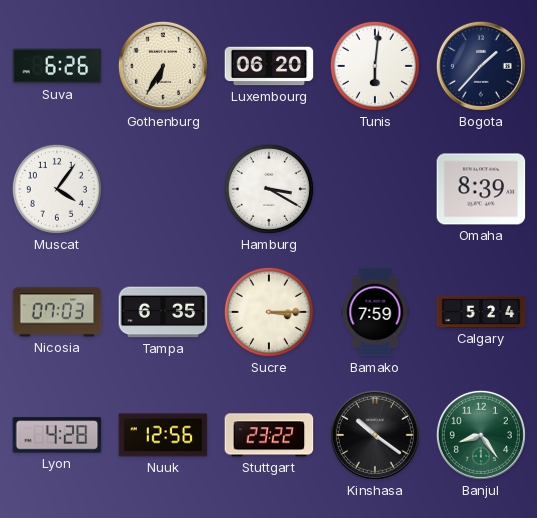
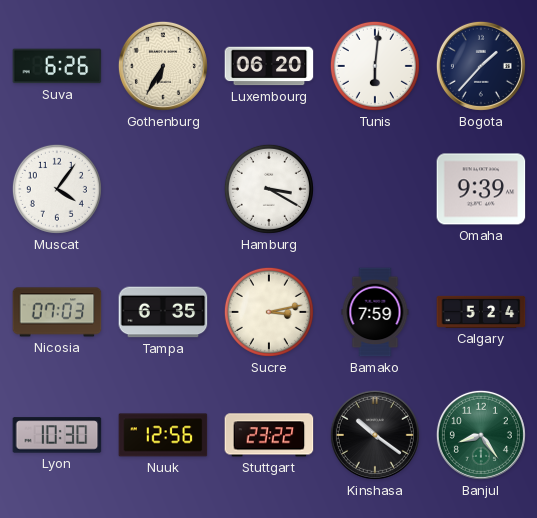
Omaha: 8:39 -> 9:39 (481, 189)
Sucre: 3:15 -> 3:13 (269, 312)
Lyon: 4:28 -> 10:30 (57, 435)
